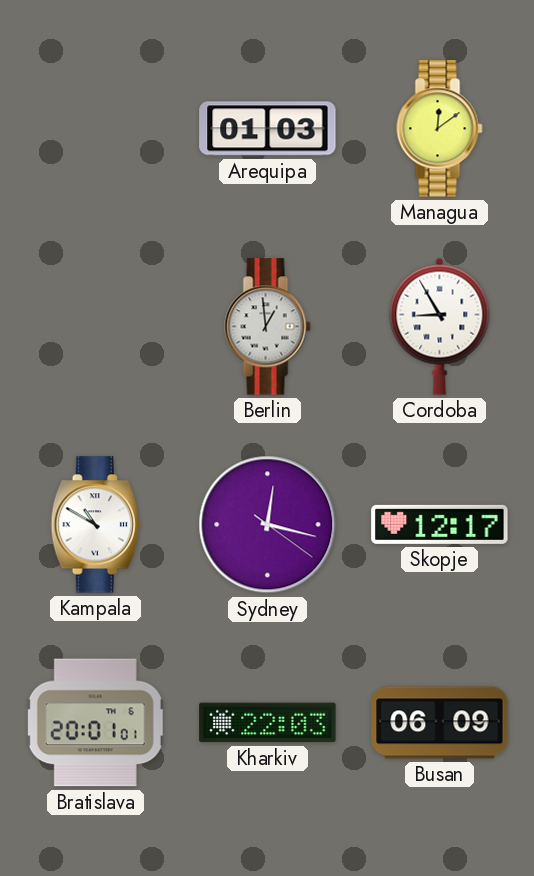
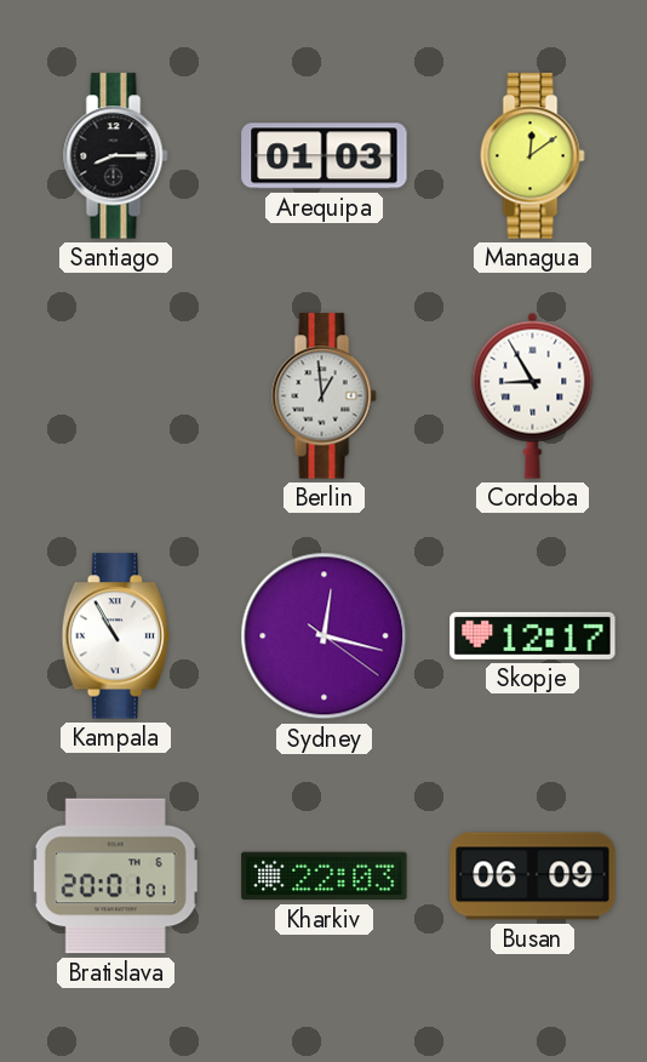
Santiago: none -> 8:15 (116, 156)
Kampala: 10:50 -> 10:55 (115, 636)
